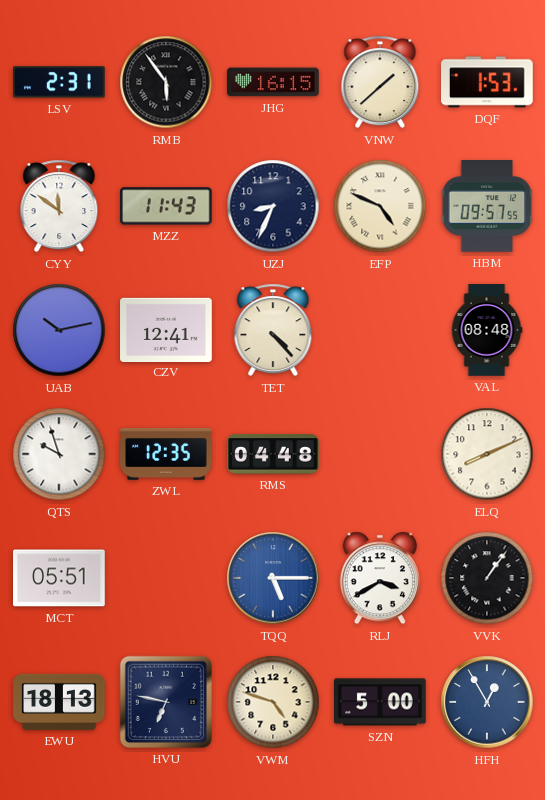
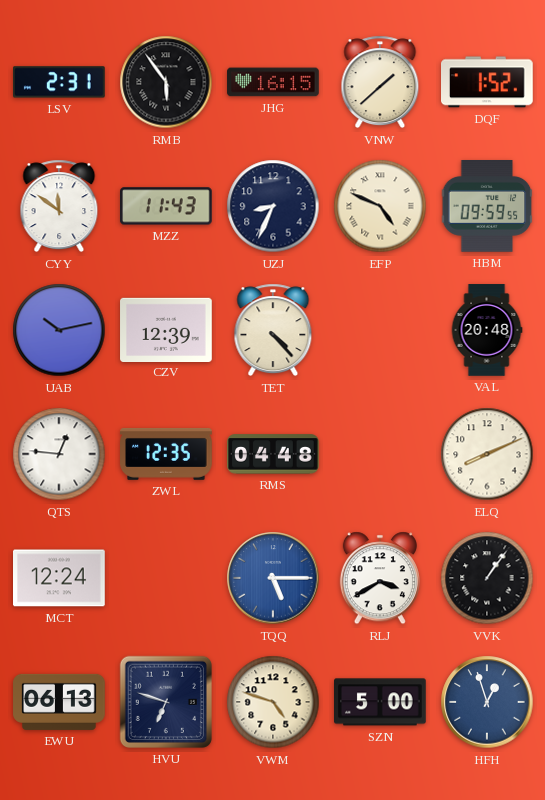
DQF: 1:53 -> 1:52 (488, 82)
HBM: 09:57 -> 09:59 (487, 207)
CZV: 12:41 -> 12:39 (166, 329)
VAL: 08:48 -> 20:48 (487, 330)
QTS: 9:57 -> 12:46 (59, 454)
MCT: 05:51 -> 12:24 (60, 578)
EWU: 18:13 -> 06:13 (59, 702)
HVU: 6:47 -> 6:48 (166, 702)
HFH: 12:55 -> 12:57 (487, 702)
